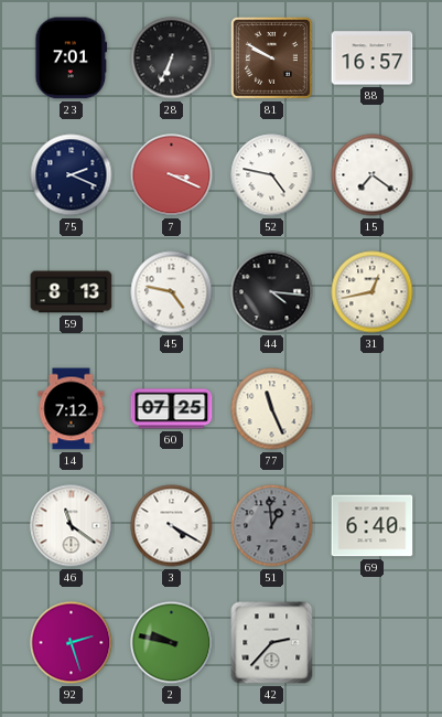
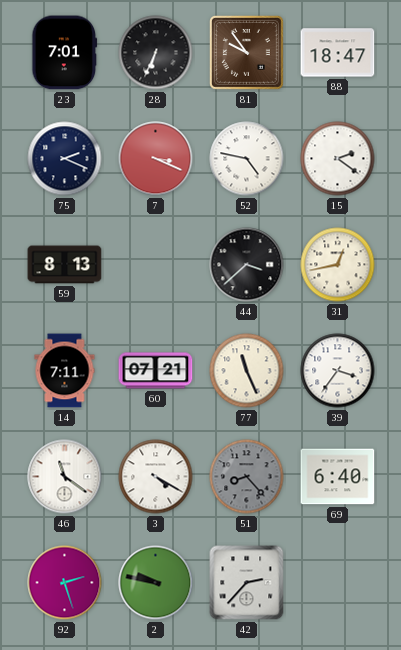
81: 9:50 -> 9:54 (246, 52)
88: 16:57 -> 18:47 (338, 53)
15: 7:21 -> 2:21 (338, 159)
45: 4:47 -> none (172, 292)
44: 4:16 -> 3:38 (247, 265)
14: 7:12 -> 7:11 (65, 371)
60: 07:25 -> 07:21 (156, 371)
39: none -> 3:36 (338, 371)
51: 12:59 -> 8:23 (247, 477)
